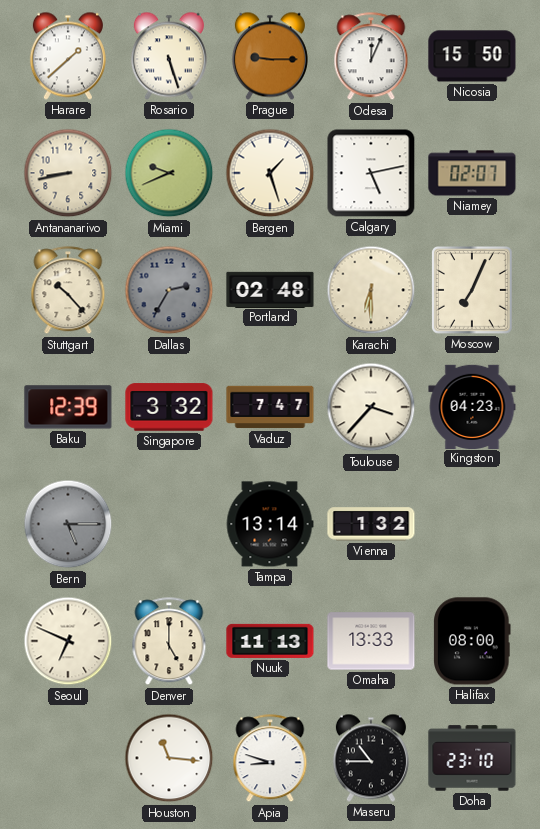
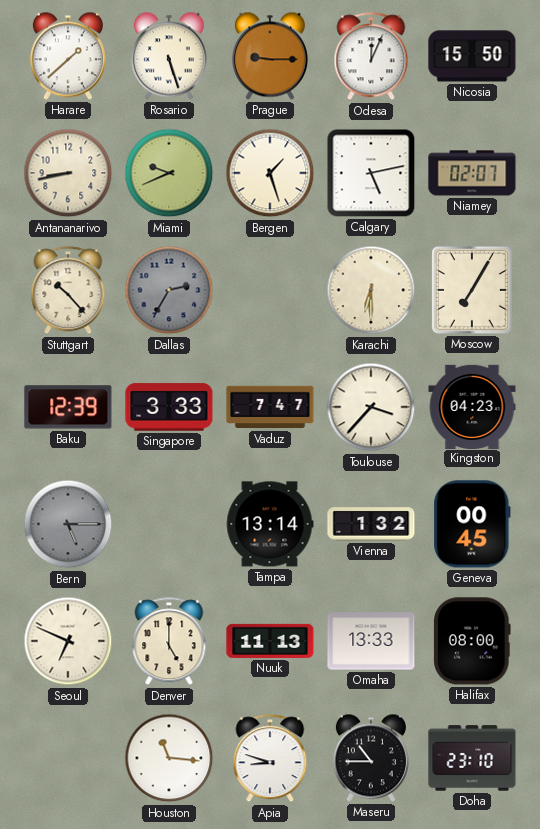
Portland: 02:48 -> none (270, 289)
Moscow: 7:04 -> 7:05 (473, 291)
Singapore: 3:32 -> 3:33 (169, 407)
Geneva: none -> 00:45 (472, 524)
